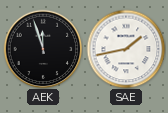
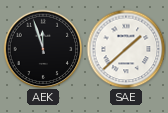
SAE: 1:43 -> 1:38 (126, 49)
